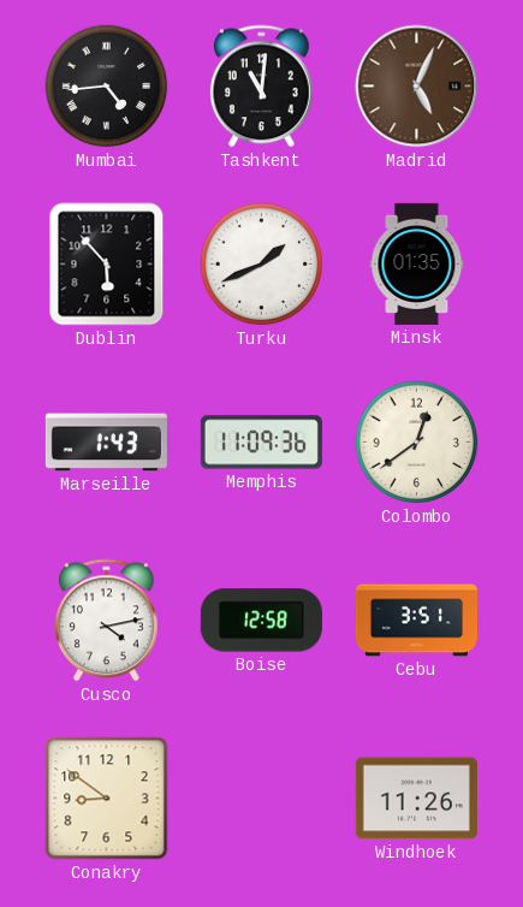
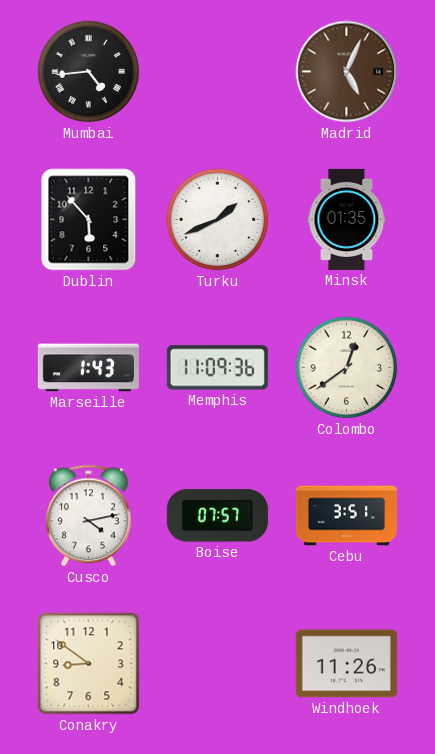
Tashkent: 11:01 -> none (261, 87)
Boise: 12:58 -> 07:57 (217, 516)
